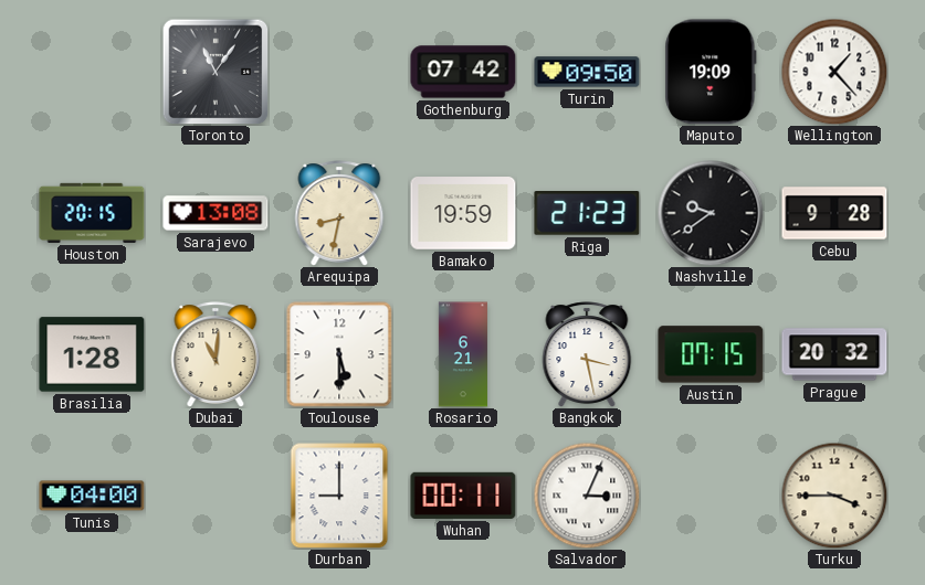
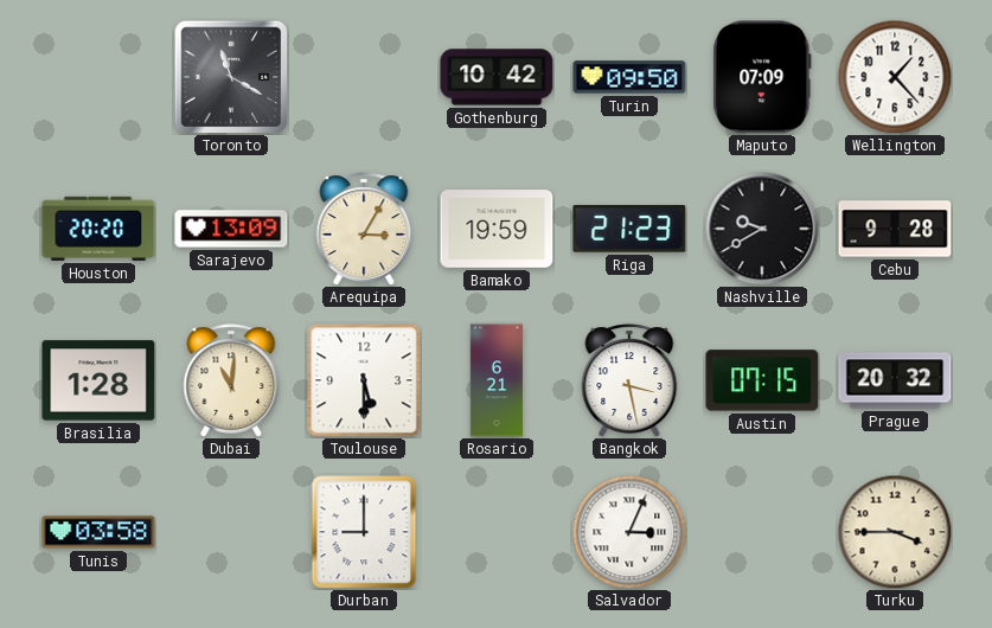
Toronto: 11:06 -> 11:20 (231, 77)
Gothenburg: 07:42 -> 10:42 (497, 77)
Maputo: 19:09 -> 07:09 (762, 77)
Houston: 20:15 -> 20:20 (98, 229)
Sarajevo: 13:08 -> 13:09 (231, 229)
Arequipa: 8:32 -> 3:05 (364, 229)
Nashville: 9:39 -> 9:40 (762, 229)
Tunis: 04:00 -> 03:58 (98, 532)
Wuhan: 00:11 -> none (463, 496)
